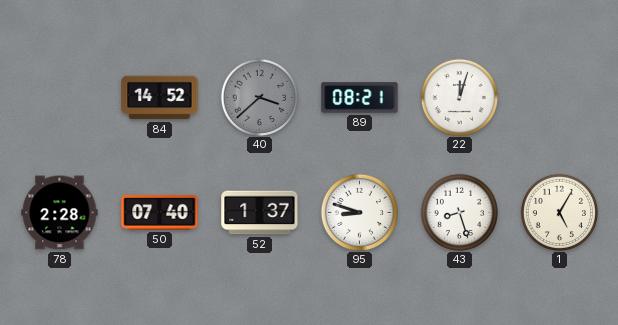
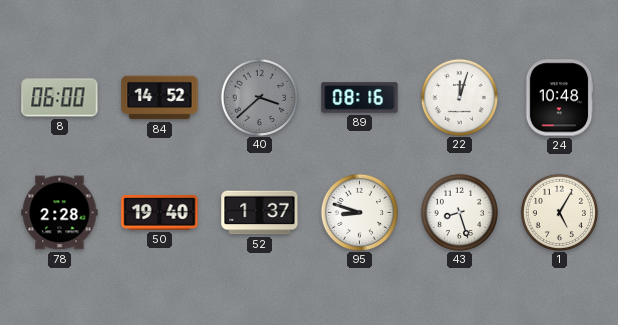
8: none -> 06:00 (60, 98)
89: 08:21 -> 08:16 (360, 98)
24: none -> 10:48 (559, 98)
50: 07:40 -> 19:40 (160, 212)
